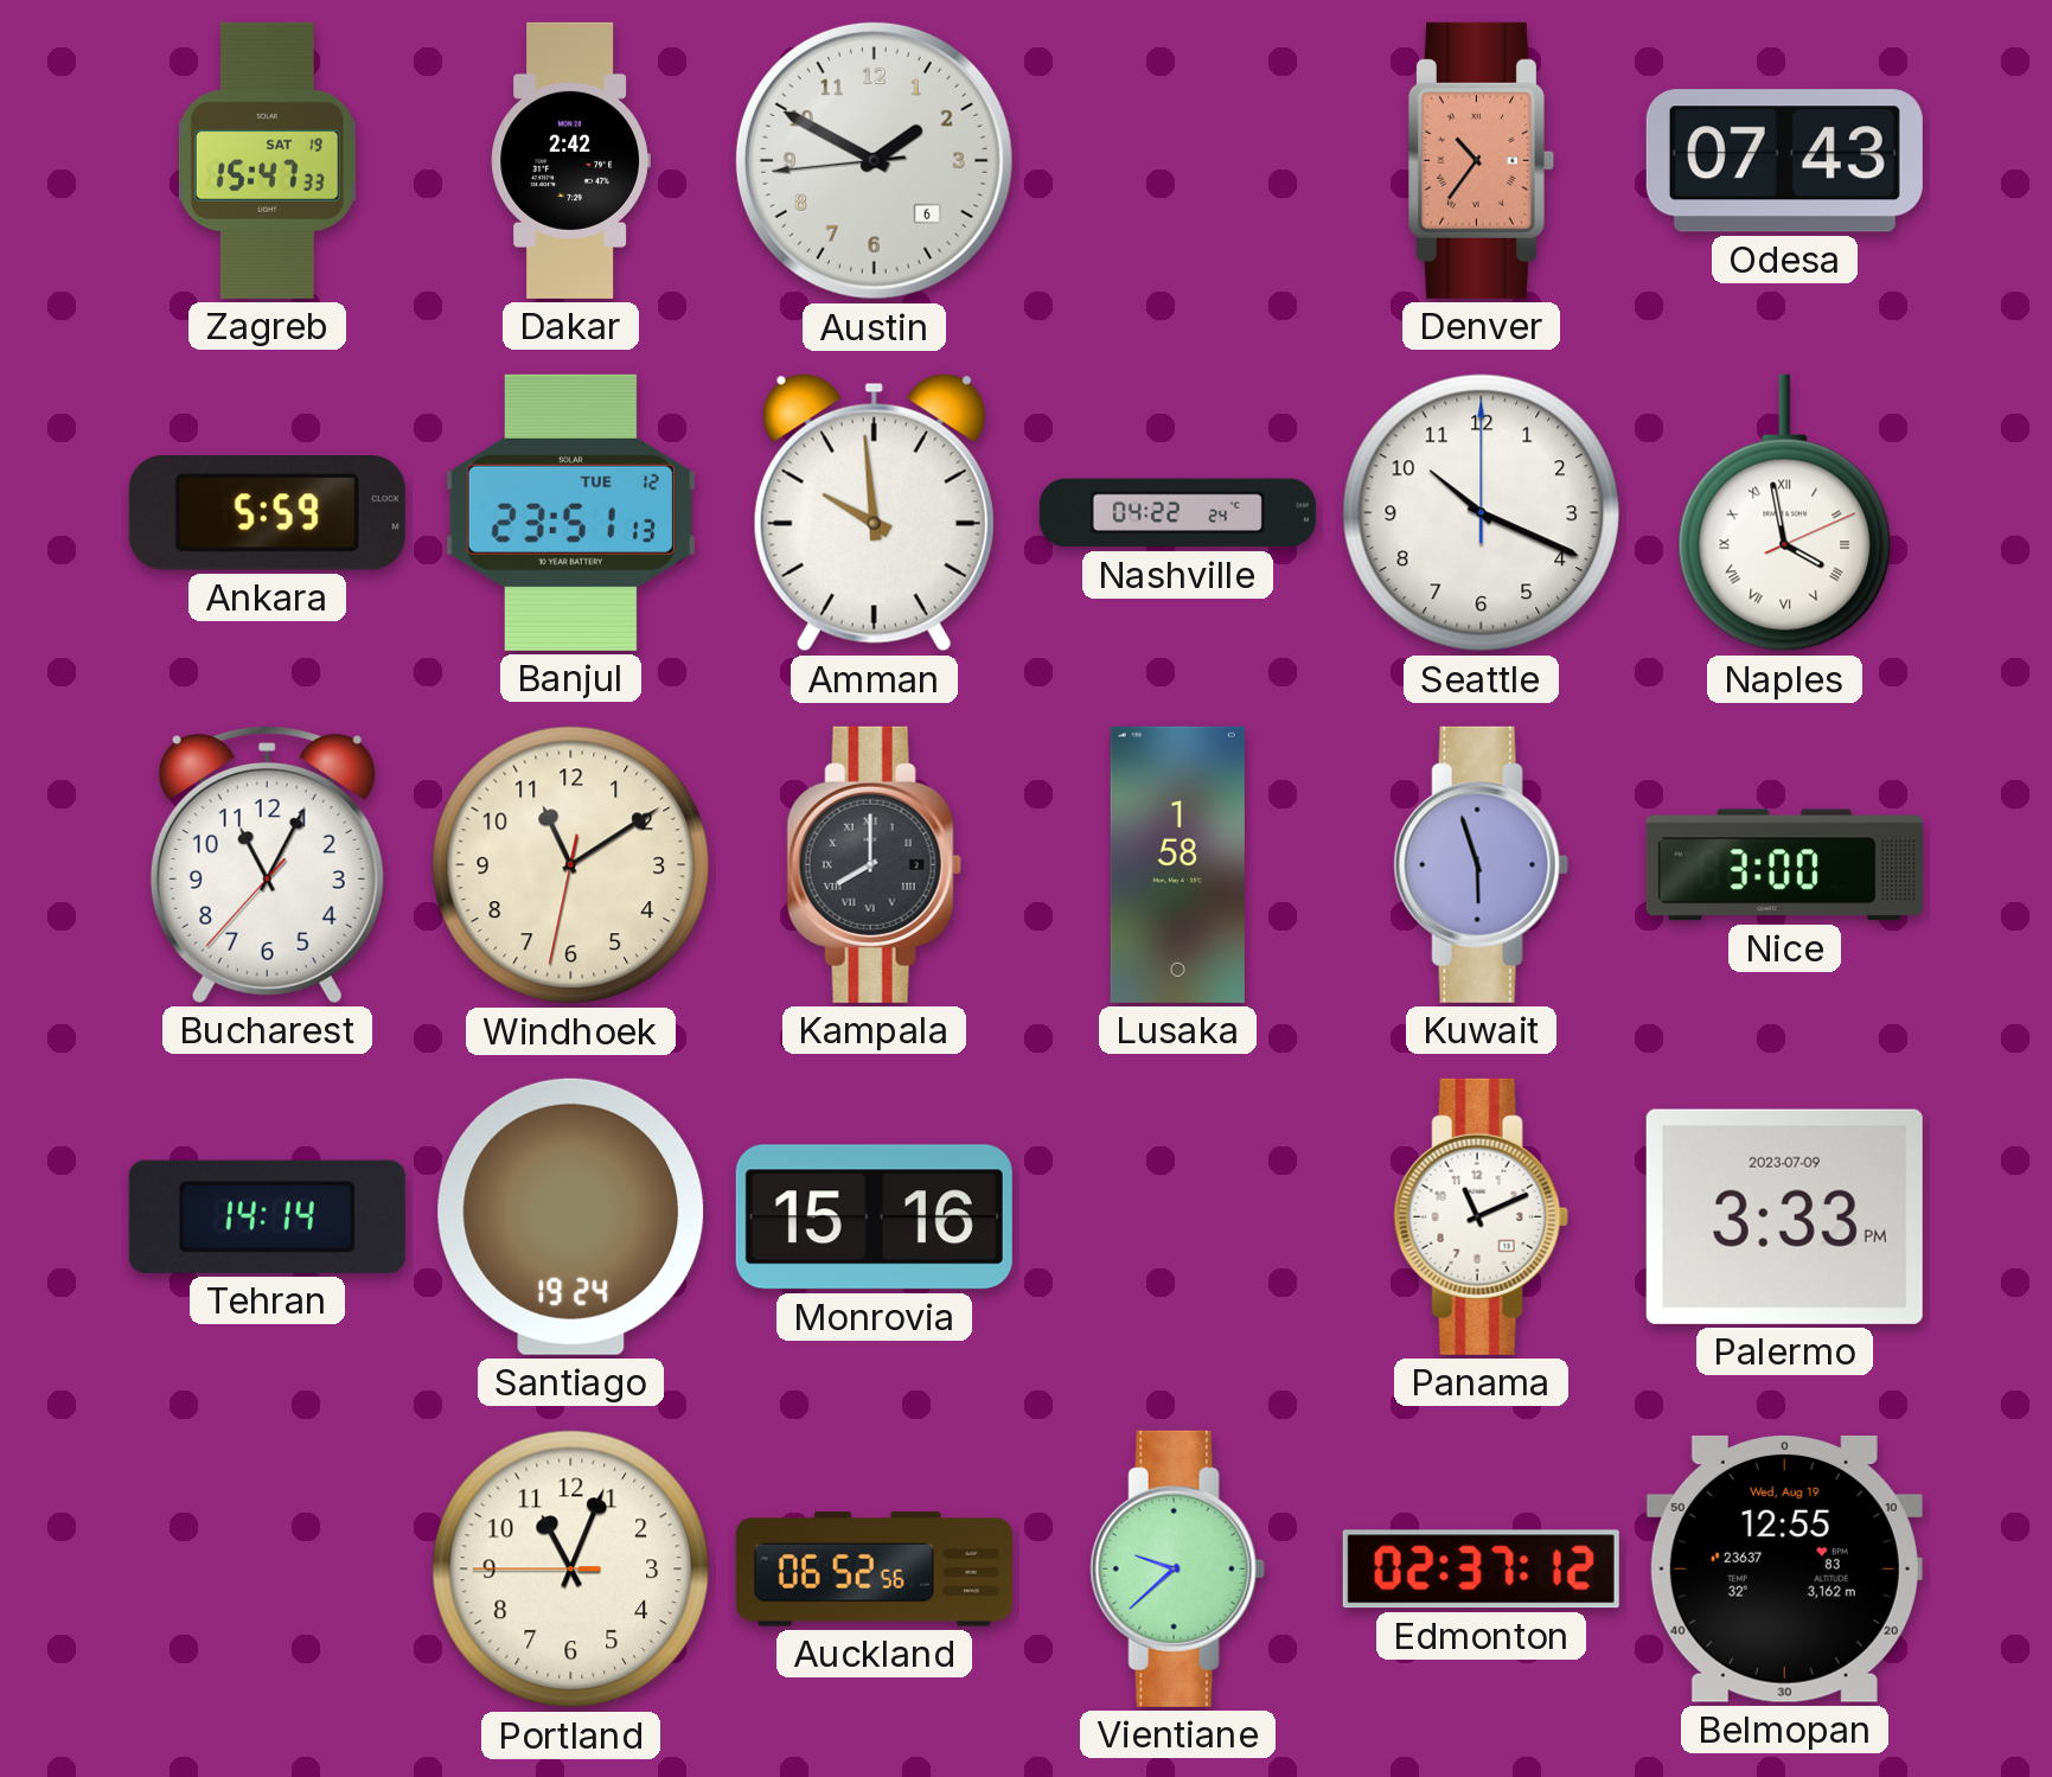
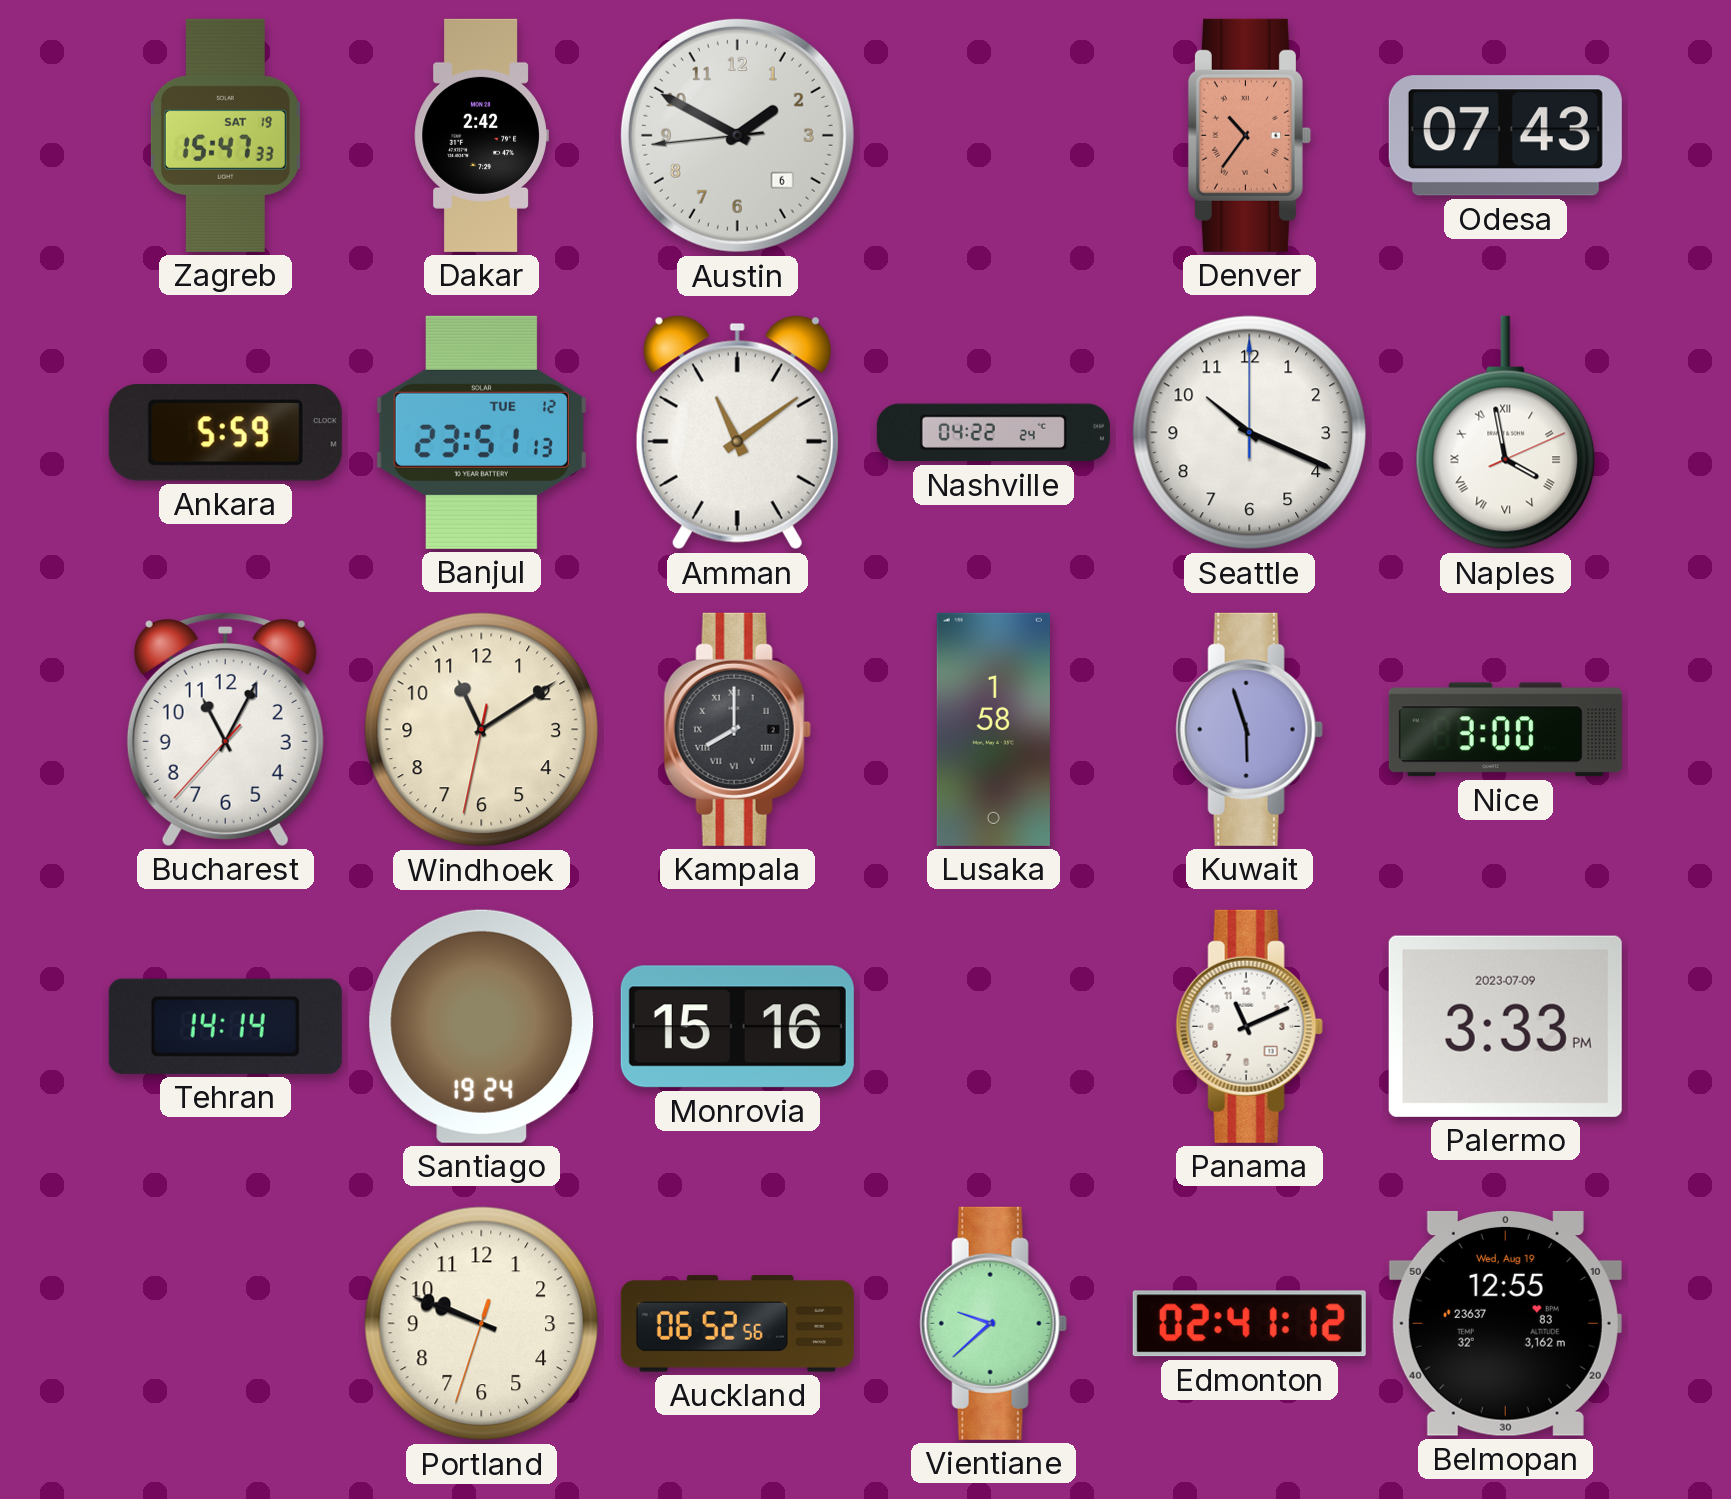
Amman: 9:59 -> 11:09 (737, 433)
Portland: 11:03 -> 9:48 (482, 1324)
Edmonton: 02:37 -> 02:41 (1249, 1324)
